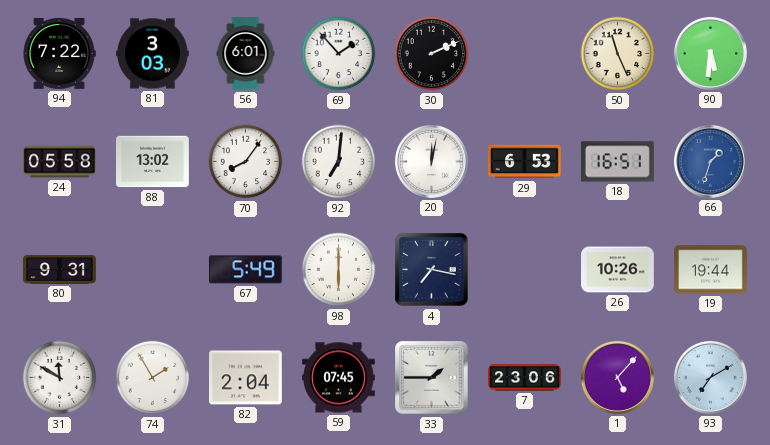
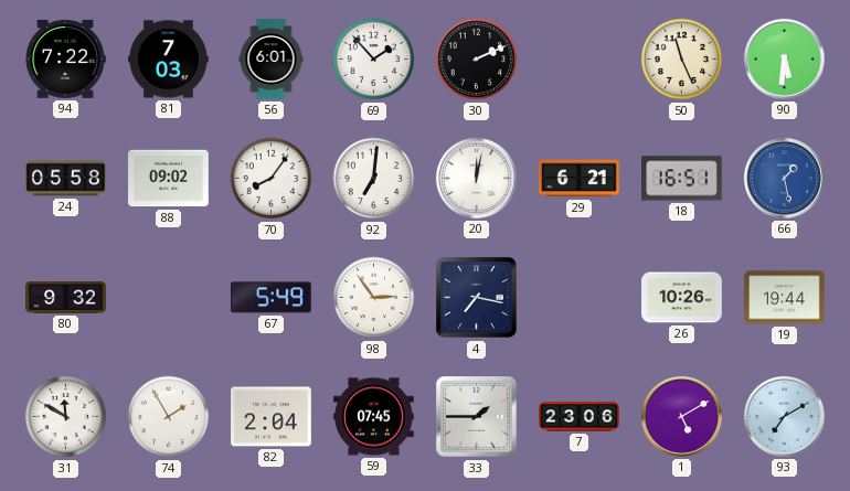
81: 3:03 -> 7:03 (169, 60)
88: 13:02 -> 09:02 (169, 179)
29: 6:53 -> 6:21 (580, 179)
66: 1:33 -> 1:28 (784, 178)
80: 9:31 -> 9:32 (66, 298)
98: 6:00 -> 2:54 (374, 298)
1: 5:07 -> 5:10 (681, 416)
